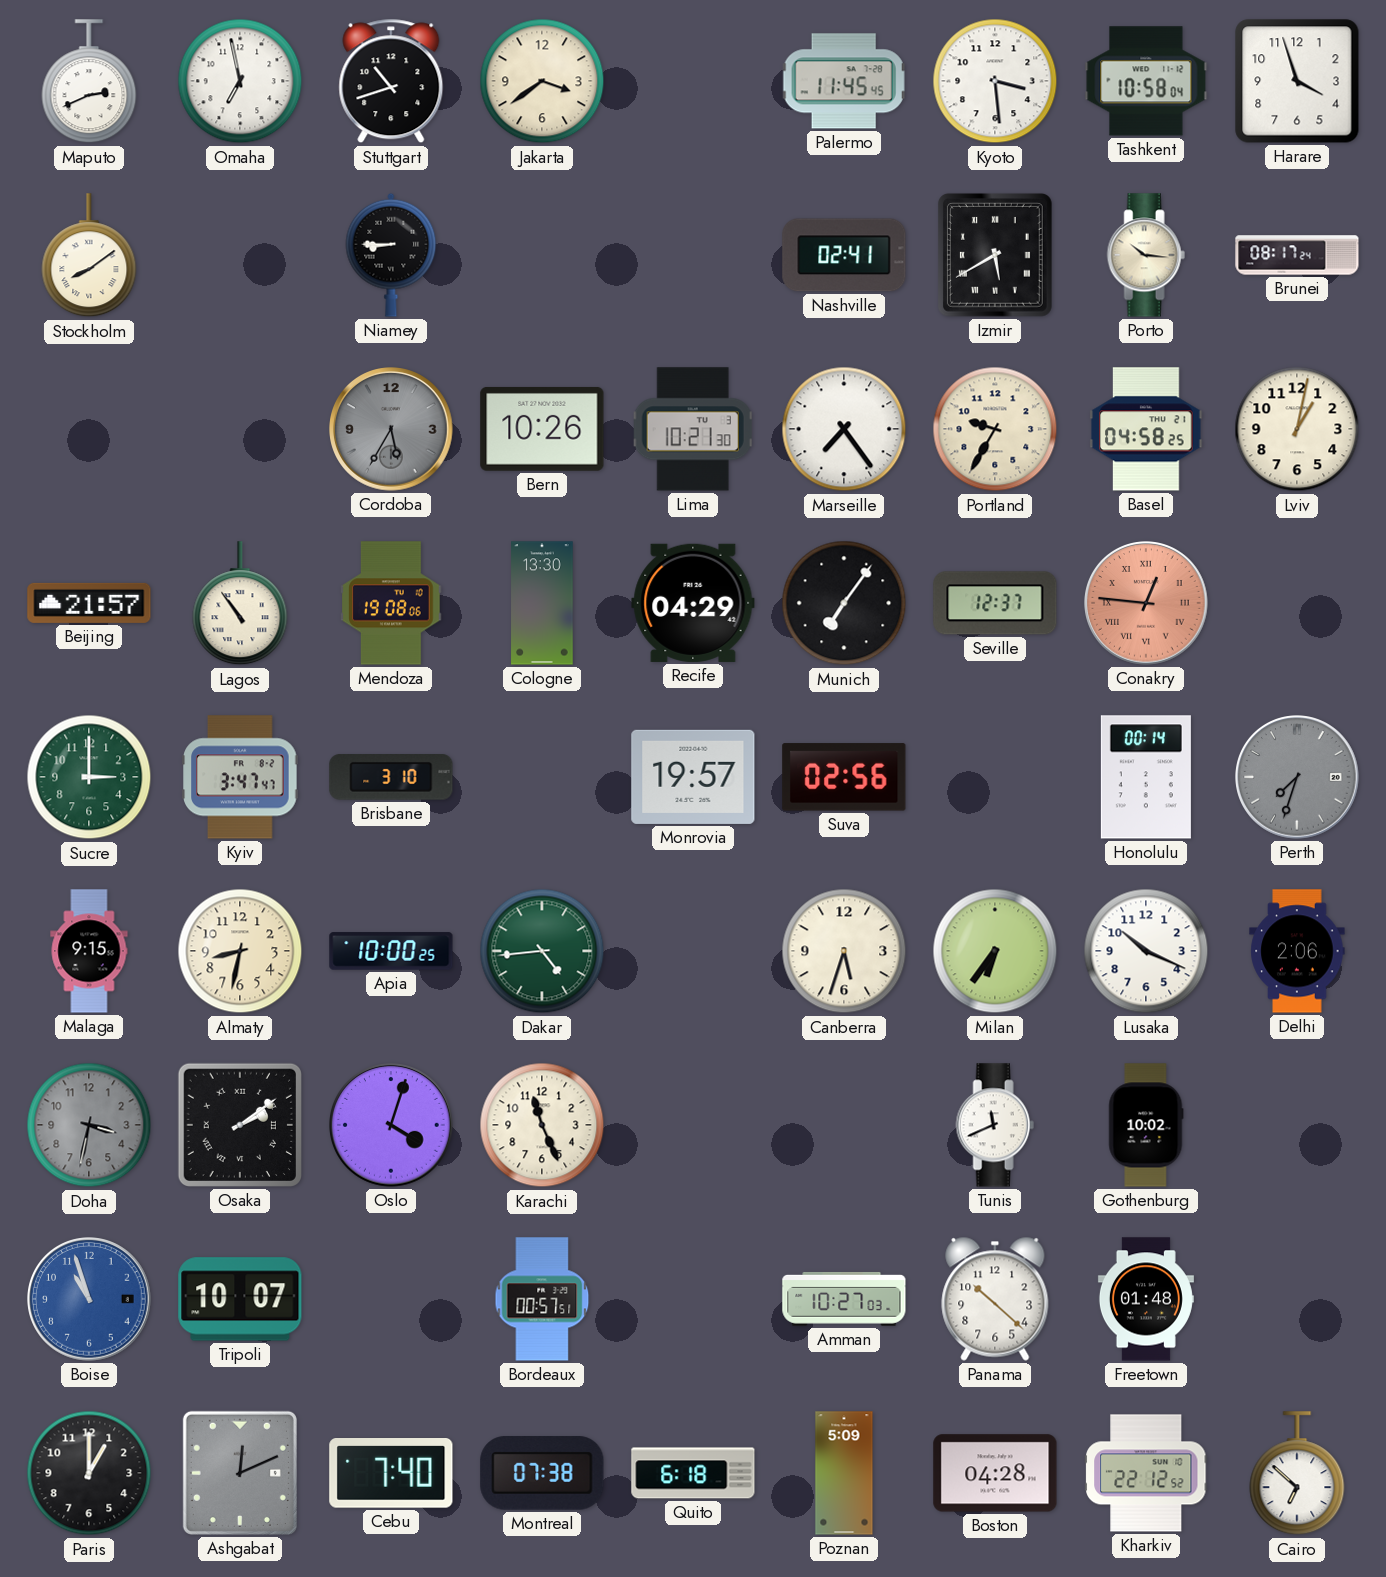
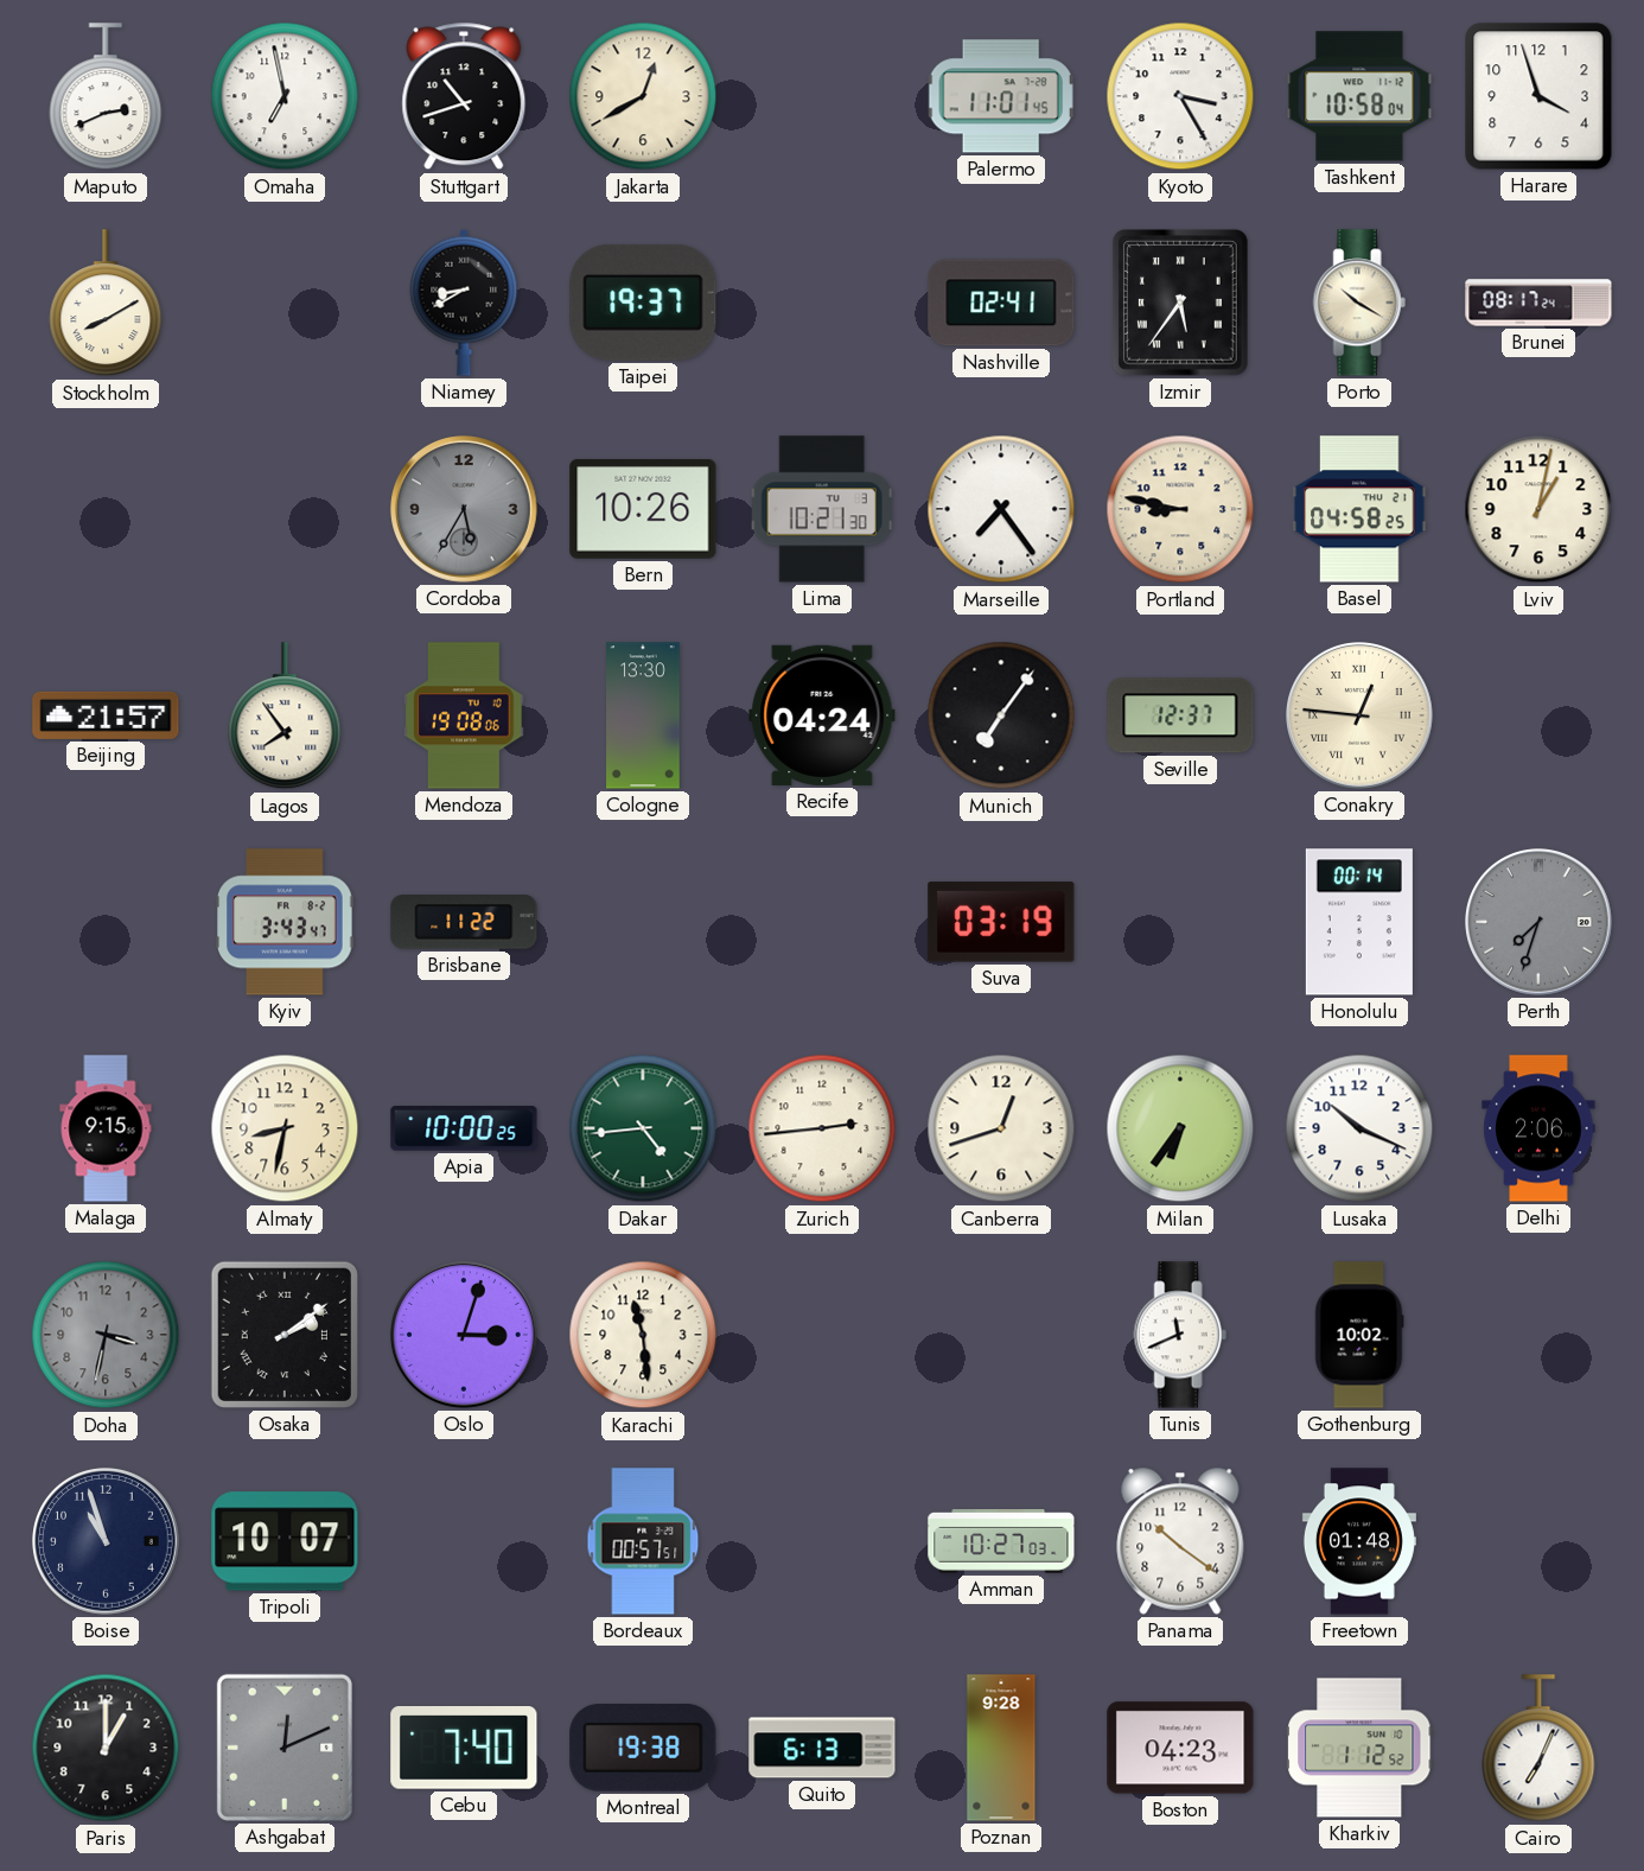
Jakarta: 3:39 -> 12:40 (643, 96)
Palermo: 11:45 -> 11:01 (1001, 96)
Kyoto: 3:29 -> 3:25 (1180, 96)
Stockholm: 8:09 -> 8:10 (106, 304)
Niamey: 8:45 -> 8:40 (464, 303)
Taipei: none -> 19:37 (643, 303)
Izmir: 5:40 -> 5:36 (1180, 303)
Porto: 10:16 -> 10:20 (1359, 303)
Portland: 9:35 -> 8:47 (1180, 509)
Lagos: 10:54 -> 7:54 (285, 717)
Recife: 04:29 -> 04:24 (822, 715)
Conakry dial: salmon -> cream (1361, 717)
Sucre: 3:00 -> none (89, 777)
Kyiv: 3:47 -> 3:43 (285, 922)
Brisbane: 3:10 -> 11:22 (464, 922)
Monrovia: 19:57 -> none (693, 777)
Suva: 02:56 -> 03:19 (1001, 922)
Zurich: none -> 2:44 (822, 1128)
Canberra: 5:33 -> 12:42 (1001, 1128)
Oslo: 4:03 -> 3:03 (465, 1336)
Karachi: 11:26 -> 11:29 (643, 1335)
Boise dial: blue -> navy (107, 1542)
Panama: 10:22 -> 10:21 (1180, 1541)
Montreal: 07:38 -> 19:38 (643, 1748)
Quito: 6:18 -> 6:13 (822, 1748)
Poznan: 5:09 -> 9:28 (1001, 1748)
Boston: 04:28 -> 04:23 (1180, 1748)
Kharkiv: 22:12 -> 1:12 (1359, 1748)
Cairo: 6:52 -> 7:04 (1538, 1749)
